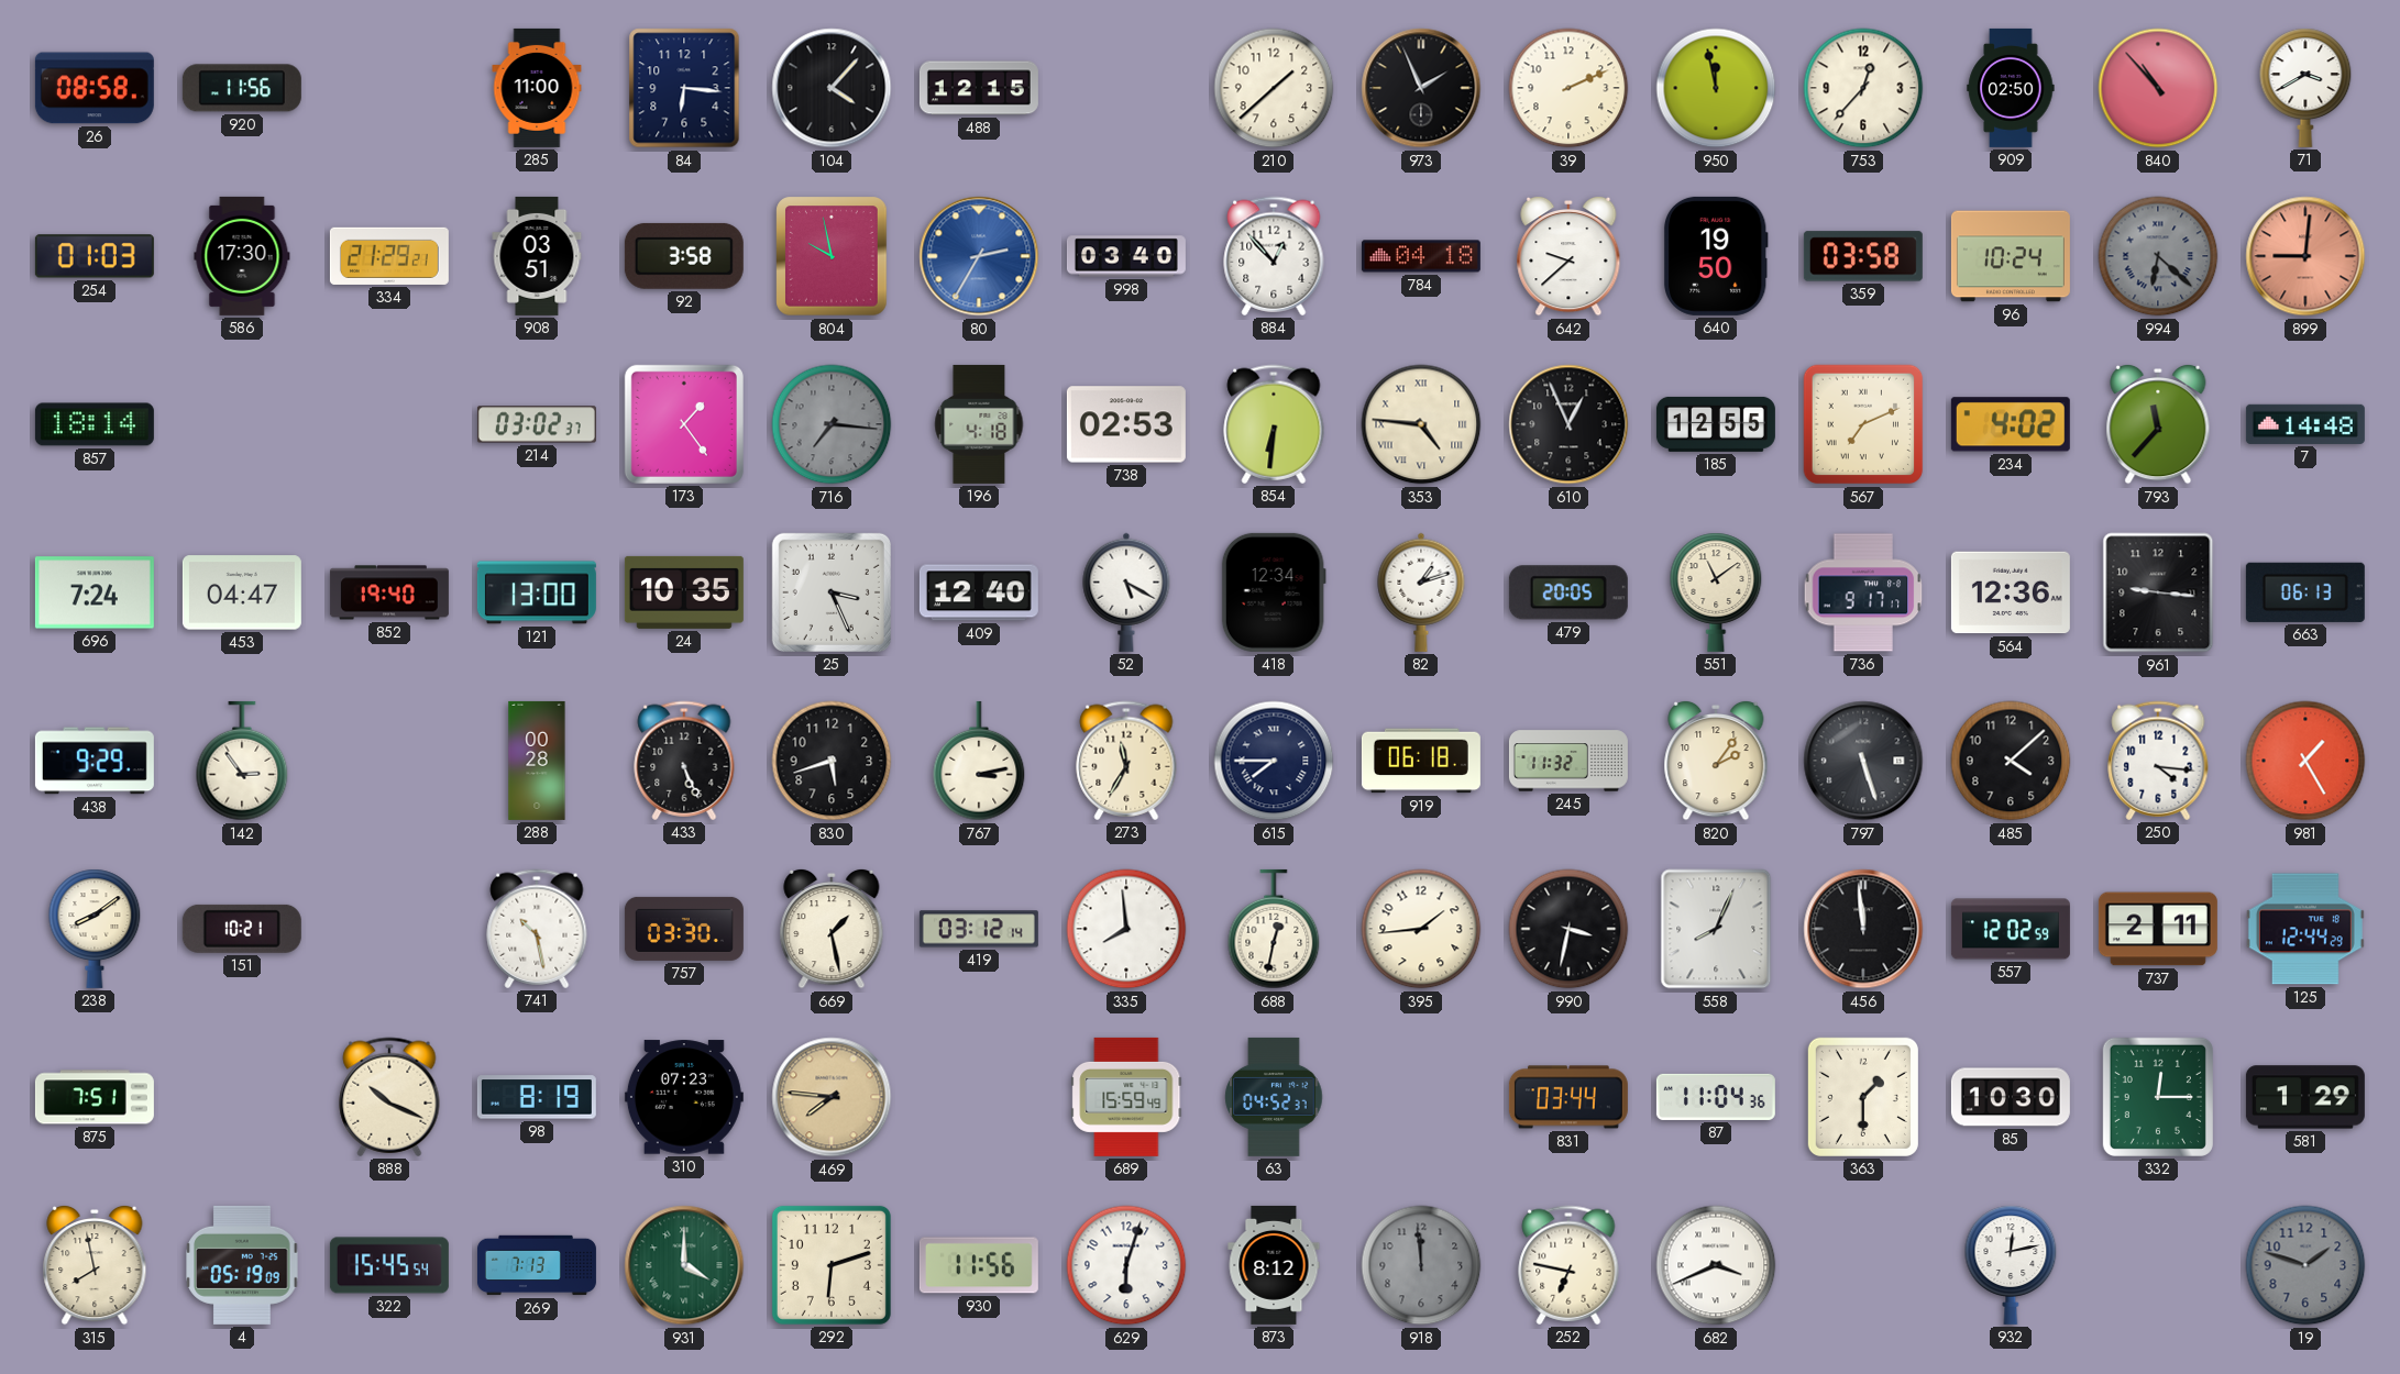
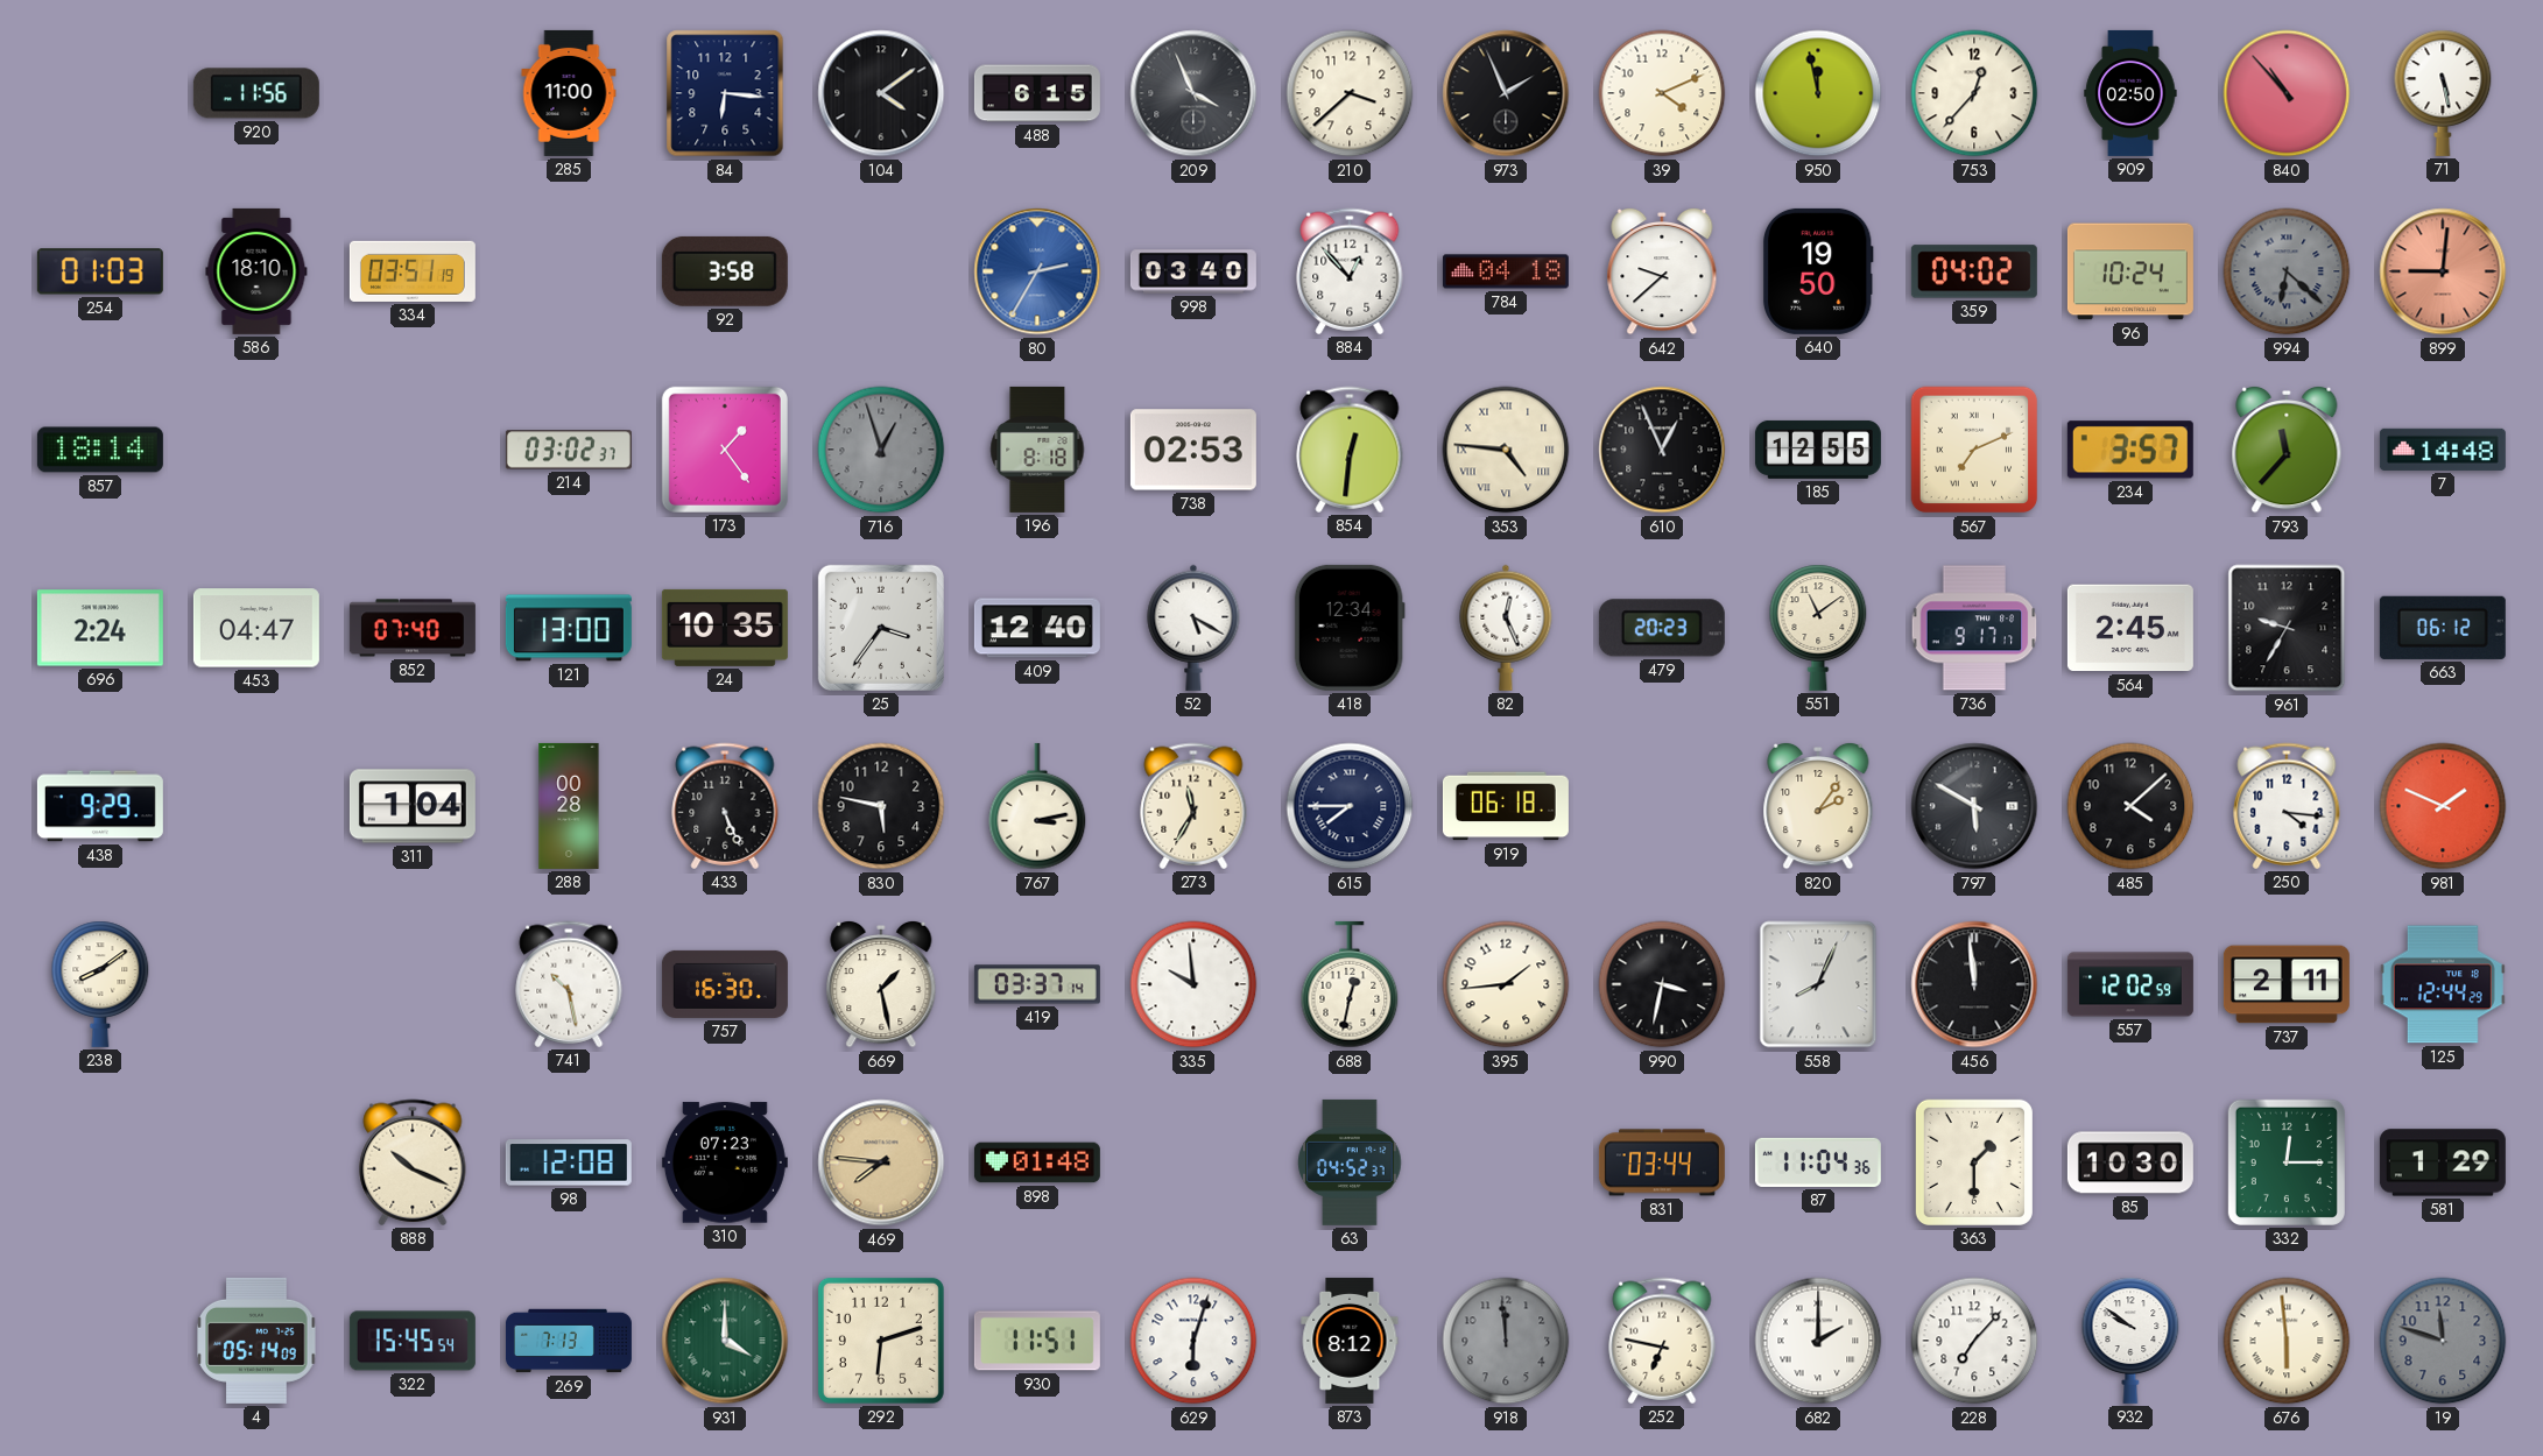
26: 08:58 -> none (95, 88)
104: 4:07 -> 4:09 (881, 93)
488: 12:15 -> 6:15 (1037, 93)
209: none -> 3:56 (1193, 93)
210: 1:38 -> 3:38 (1350, 93)
39: 2:11 -> 4:11 (1662, 93)
71: 3:40 -> 5:28 (2443, 93)
586: 17:30 -> 18:10 (256, 271)
334: 21:29 -> 03:51 (413, 271)
908: 03:51 -> none (537, 256)
804: 9:58 -> none (832, 256)
359: 03:58 -> 04:02 (1974, 271)
716: 7:16 -> 12:57 (881, 450)
196: 4:18 -> 8:18 (1037, 450)
854: 6:31 -> 12:31 (1350, 450)
234: 4:02 -> 3:57 (2130, 450)
696: 7:24 -> 2:24 (100, 628)
852: 19:40 -> 07:40 (413, 628)
25: 3:26 -> 3:36 (881, 628)
82: 1:12 -> 12:26 (1506, 628)
479: 20:05 -> 20:23 (1662, 628)
564: 12:36 -> 2:45 (2130, 628)
961: 9:16 -> 9:35 (2287, 628)
663: 06:13 -> 06:12 (2443, 628)
142: 2:54 -> none (242, 761)
311: none -> 1:04 (413, 806)
830: 5:42 -> 5:47 (881, 806)
245: 11:32 -> none (1568, 761)
797: 5:27 -> 5:50 (1974, 806)
981: 1:25 -> 1:49 (2443, 806)
151: 10:21 -> none (242, 929)
757: 03:30 -> 16:30 (725, 984)
419: 03:12 -> 03:37 (1037, 984)
335: 7:59 -> 9:59 (1193, 984)
875: 7:51 -> none (95, 1097)
98: 8:19 -> 12:08 (569, 1162)
898: none -> 01:48 (1037, 1162)
689: 15:59 -> none (1126, 1097)
315: 7:58 -> none (95, 1265)
4: 05:19 -> 05:14 (256, 1341)
930: 11:56 -> 11:51 (1037, 1341)
682: 3:41 -> 2:00 (1818, 1341)
228: none -> 7:07 (1974, 1341)
932: 12:13 -> 9:51 (2130, 1341)
676: none -> 5:59 (2287, 1341)
19: 1:48 -> 11:48 (2443, 1341)
